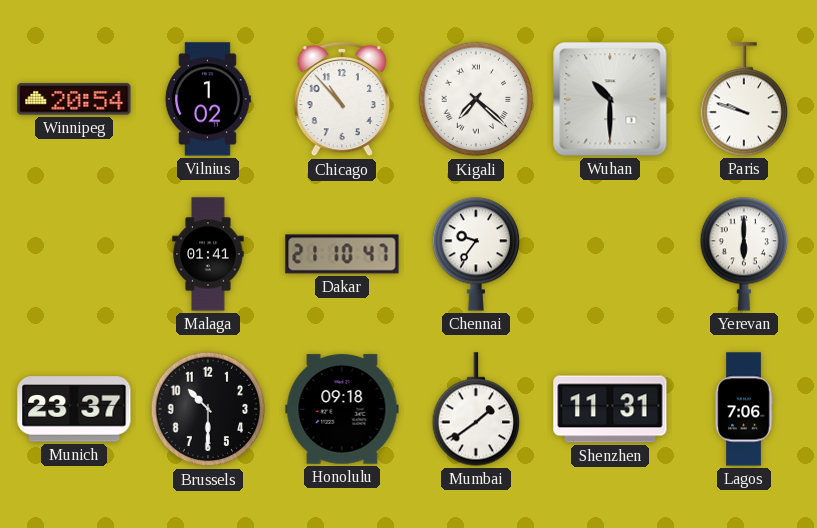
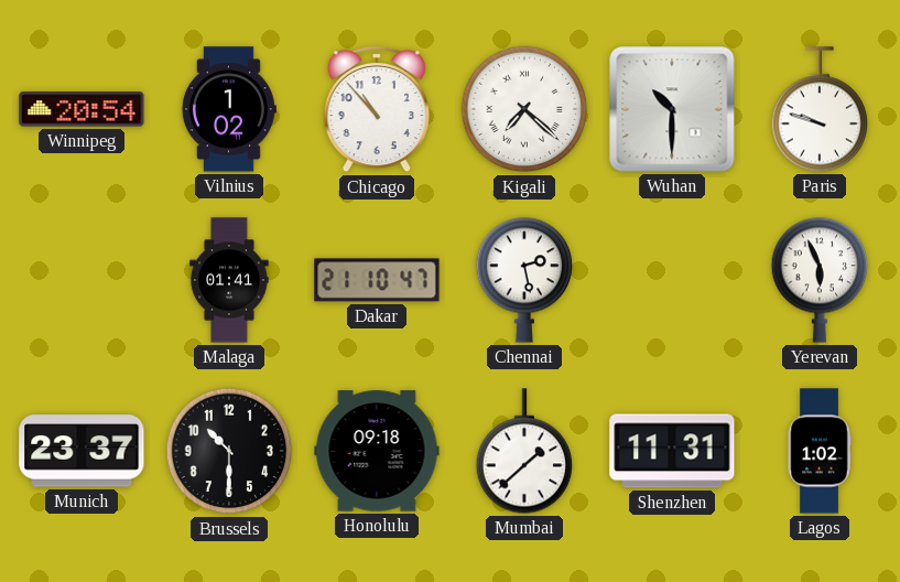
Chennai: 9:36 -> 2:28 (523, 280)
Yerevan: 6:00 -> 5:56 (818, 280)
Mumbai: 1:39 -> 1:38 (523, 451)
Lagos: 7:06 -> 1:02 (820, 451)
